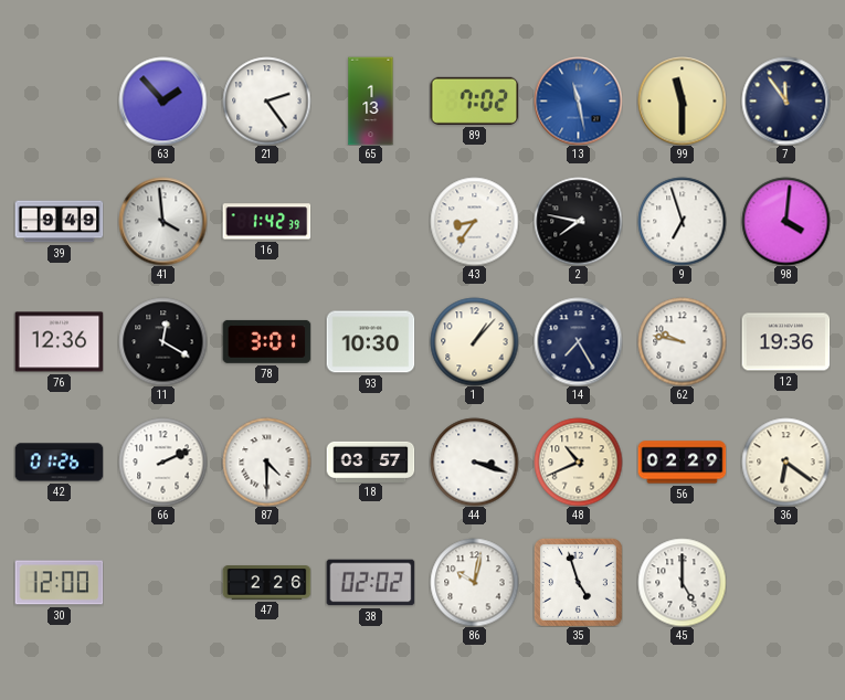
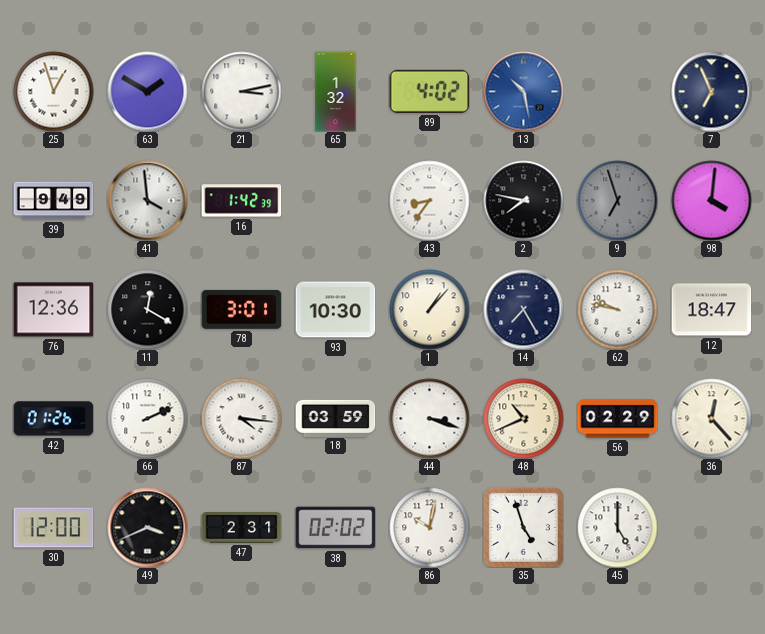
25: none -> 12:57 (53, 91)
63: 1:53 -> 1:50 (147, 91)
21: 2:24 -> 3:13 (241, 91)
65: 1:13 -> 1:32 (336, 91)
89: 7:02 -> 4:02 (429, 91)
13: 11:28 -> 10:28 (523, 91)
99: 11:30 -> none (682, 100)
7: 11:54 -> 6:56 (711, 91)
9 dial: white -> grey (617, 200)
12: 19:36 -> 18:47 (711, 310)
87: 4:30 -> 4:16 (241, 418)
18: 03:57 -> 03:59 (335, 418)
36: 6:21 -> 12:23 (711, 418)
49: none -> 3:41 (147, 527)
47: 2:26 -> 2:31 (241, 528)
